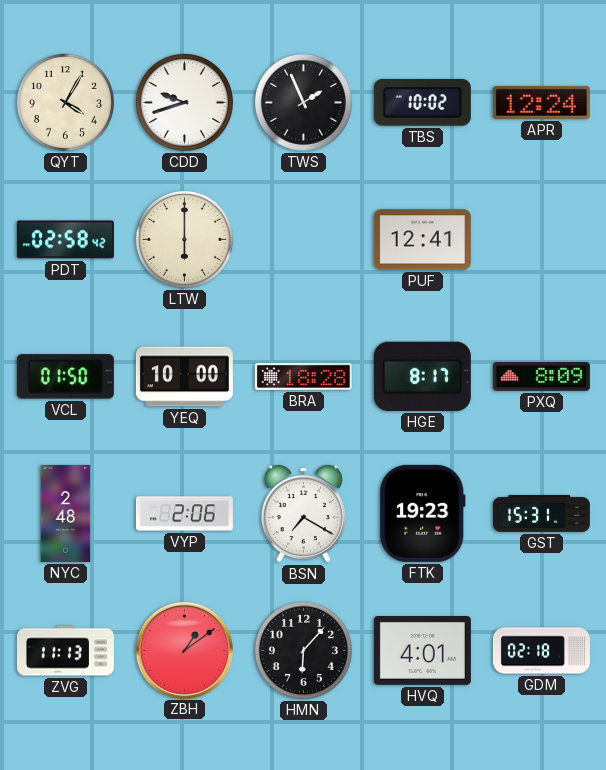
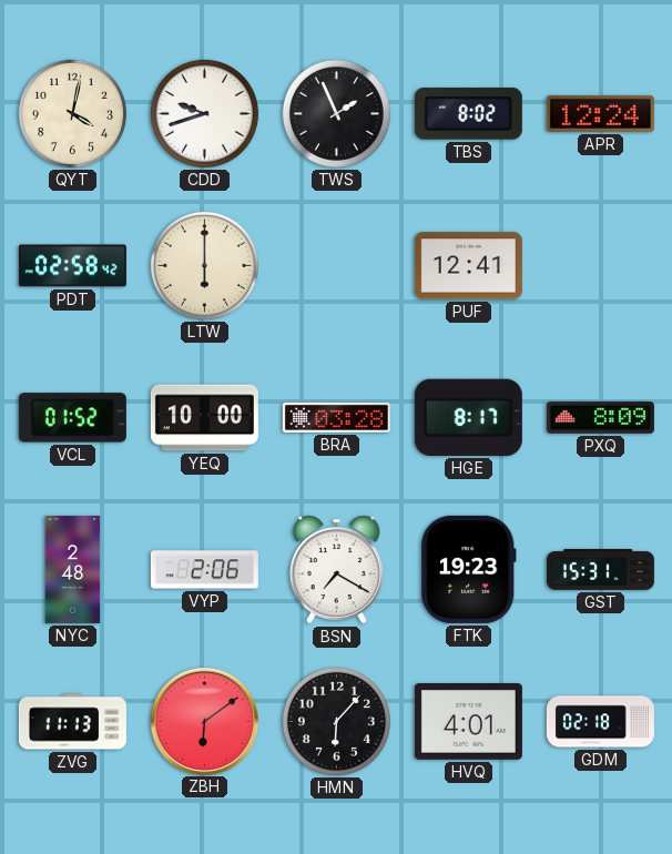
QYT: 4:05 -> 4:02 (72, 113)
TBS: 10:02 -> 8:02 (468, 113)
VCL: 01:50 -> 01:52 (72, 418)
BRA: 18:28 -> 03:28 (336, 417)
ZBH: 1:09 -> 6:09 (204, 721)
